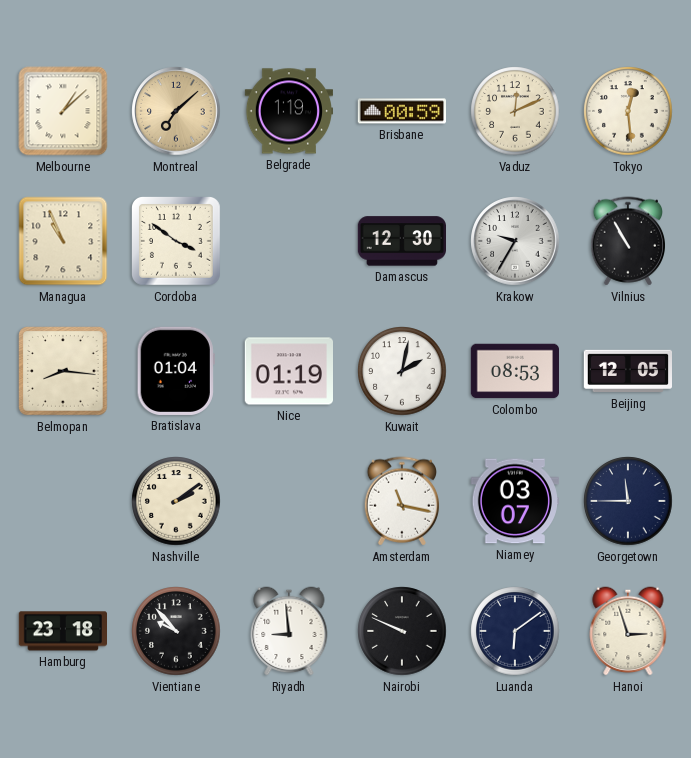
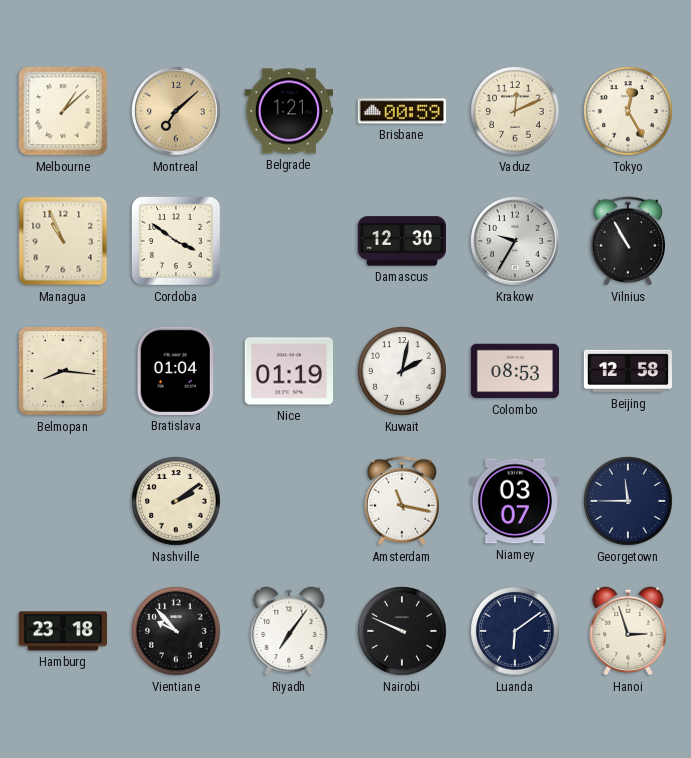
Belgrade: 1:19 -> 1:21 (288, 111)
Tokyo: 12:29 -> 12:25 (628, 111)
Beijing: 12:05 -> 12:58 (628, 371)
Riyadh: 8:59 -> 7:06 (289, 631)
